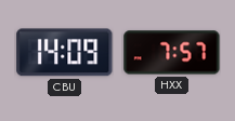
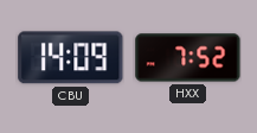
HXX: 7:57 -> 7:52 (188, 58)
